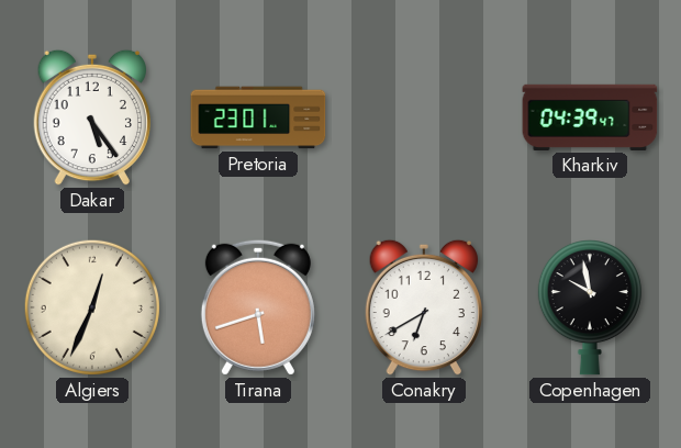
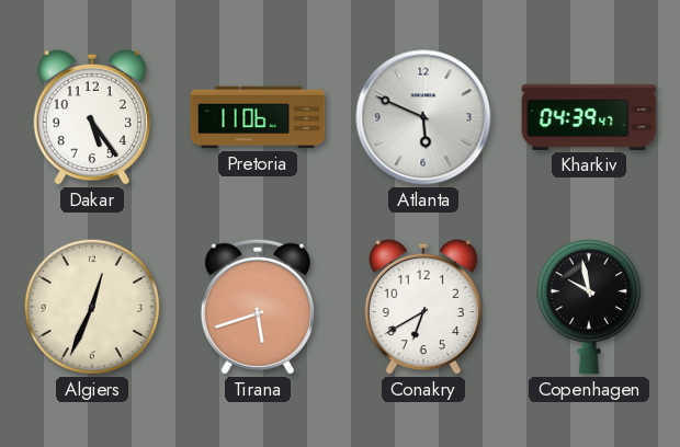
Pretoria: 23:01 -> 11:06 (258, 117)
Atlanta: none -> 5:49 (423, 117)
